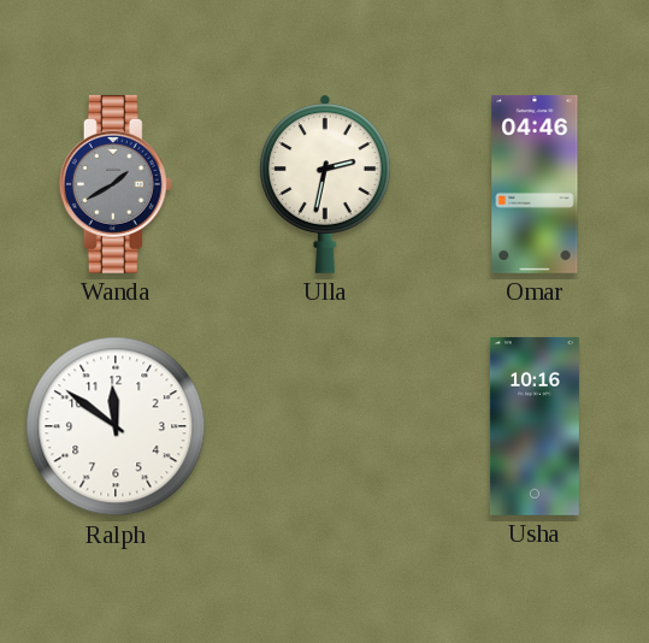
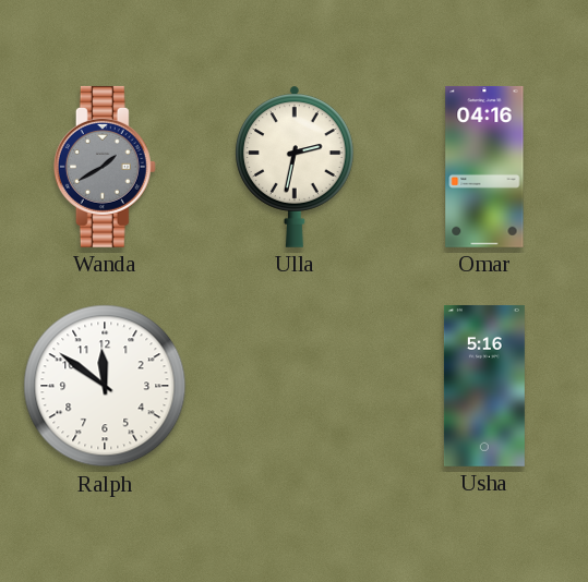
Omar: 04:46 -> 04:16 (484, 167)
Usha: 10:16 -> 5:16 (484, 386)
